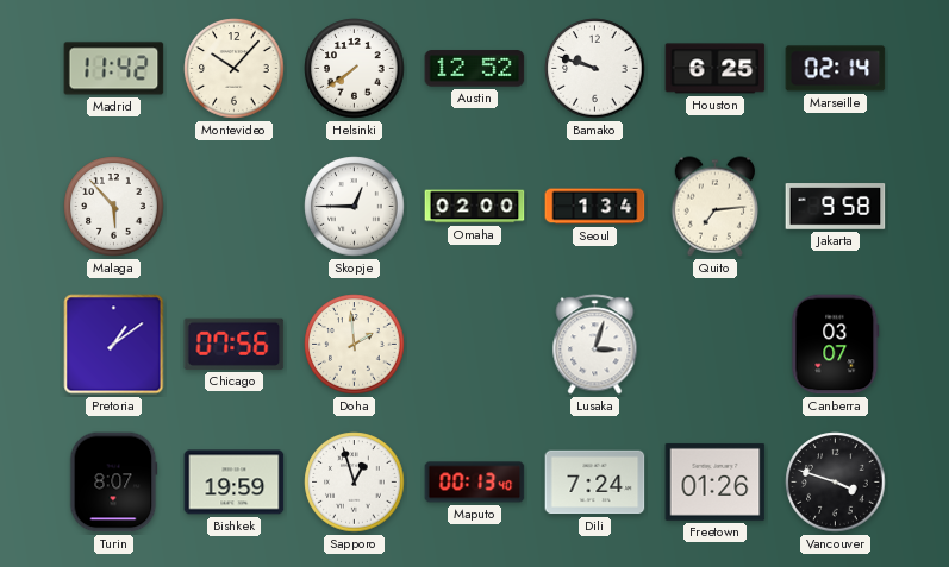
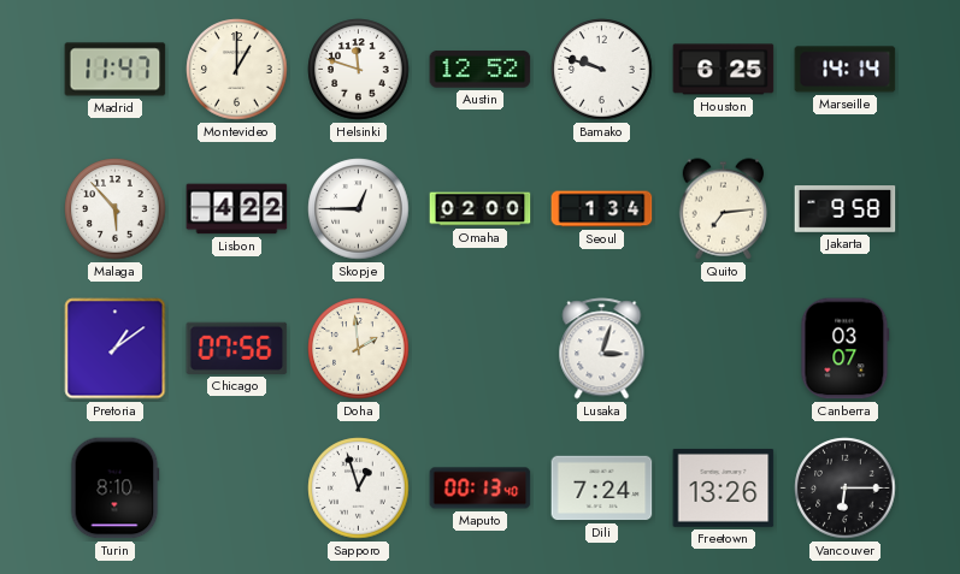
Madrid: 11:42 -> 11:47 (116, 70)
Montevideo: 10:07 -> 1:00 (237, 70)
Helsinki: 7:39 -> 11:48 (359, 70)
Marseille: 02:14 -> 14:14 (846, 70)
Lisbon: none -> 4:22 (237, 209)
Turin: 8:07 -> 8:10 (116, 489)
Bishkek: 19:59 -> none (235, 483)
Freetown: 01:26 -> 13:26 (724, 487)
Vancouver: 3:48 -> 6:15 (846, 489)
